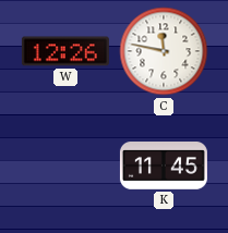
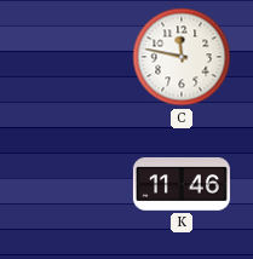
W: 12:26 -> none (65, 51)
K: 11:45 -> 11:46 (182, 184)
